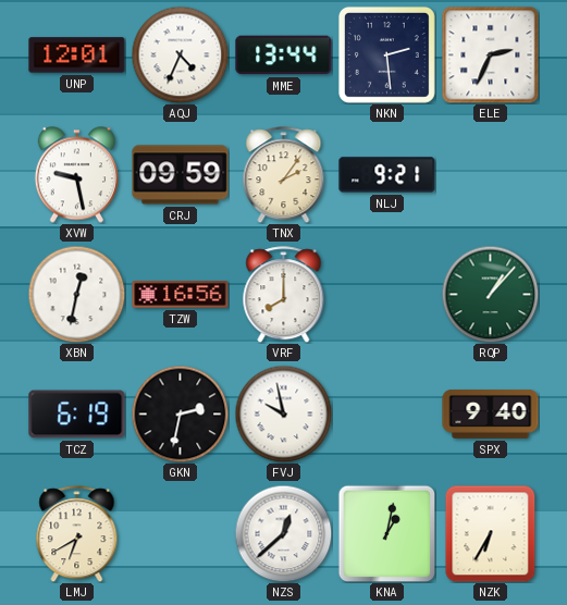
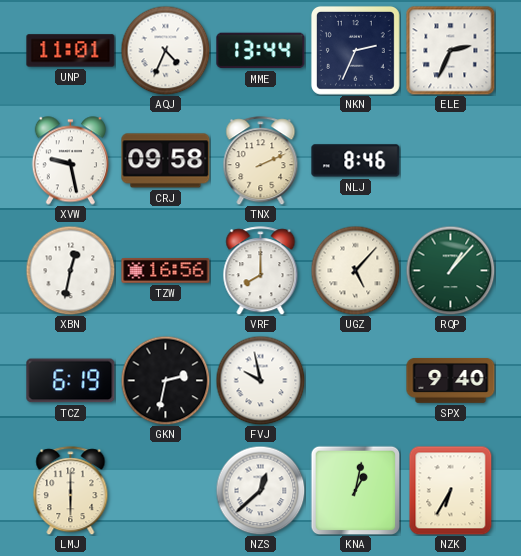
UNP: 12:01 -> 11:01 (71, 51)
NKN: 2:29 -> 2:34 (355, 50)
CRJ: 09:59 -> 09:58 (166, 161)
TNX: 2:06 -> 2:11 (261, 161)
NLJ: 9:21 -> 8:46 (356, 161)
UGZ: none -> 5:07 (355, 270)
LMJ: 6:40 -> 6:00 (71, 491)
